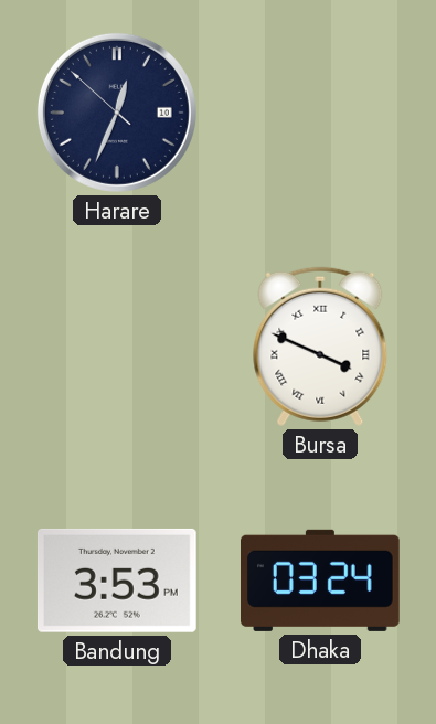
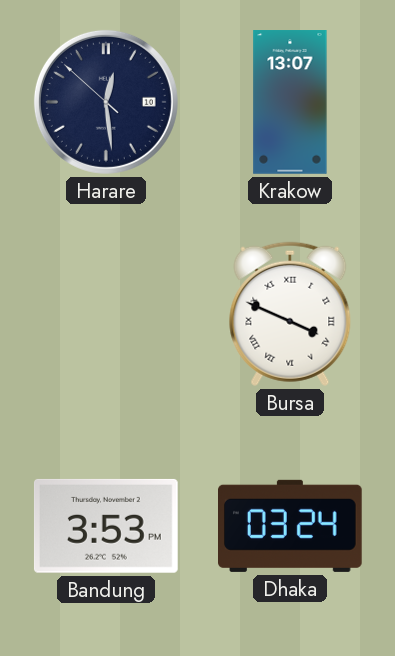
Harare: 12:33 -> 12:28 (106, 102)
Krakow: none -> 13:07 (290, 102)
